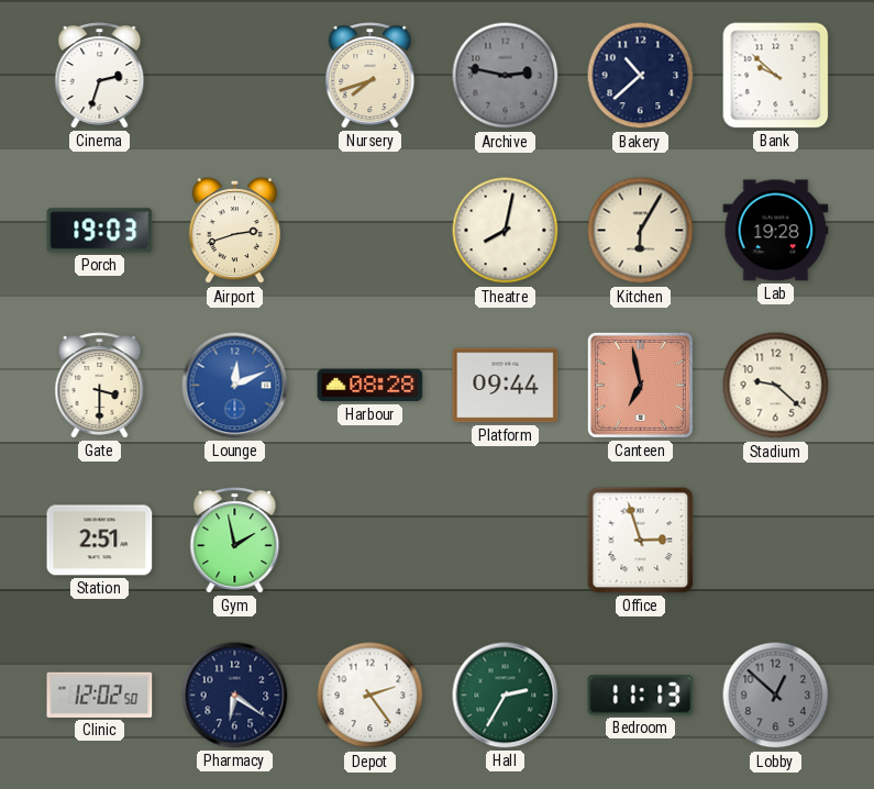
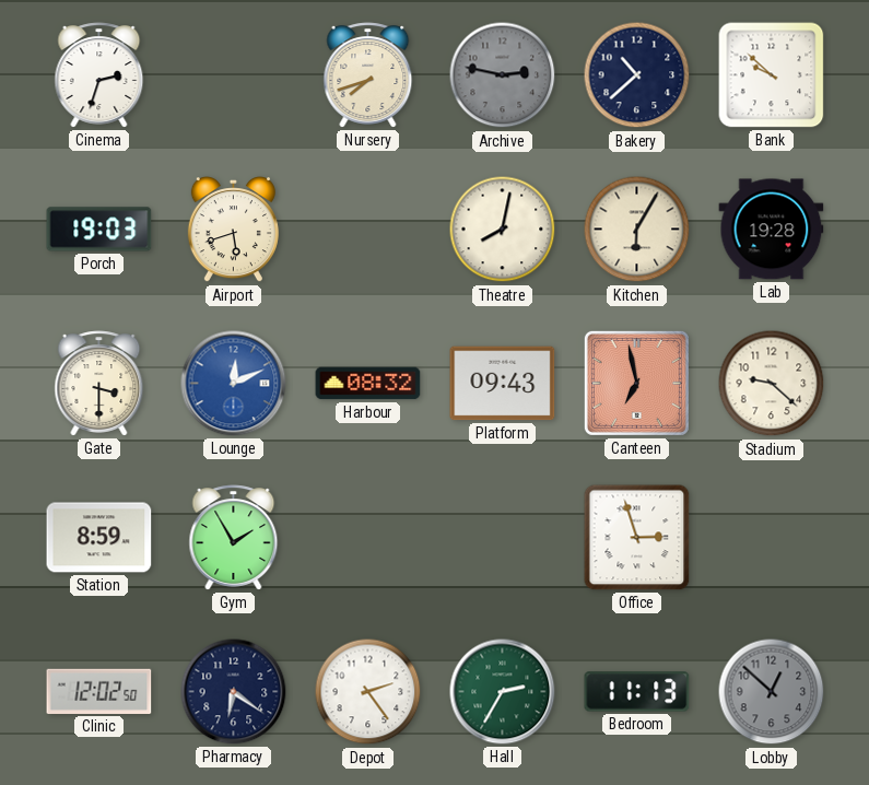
Airport: 2:42 -> 5:42 (233, 231)
Harbour: 08:28 -> 08:32 (368, 384)
Platform: 09:44 -> 09:43 (503, 384)
Station: 2:51 -> 8:59 (99, 538)
Gym: 1:58 -> 1:55 (234, 538)
